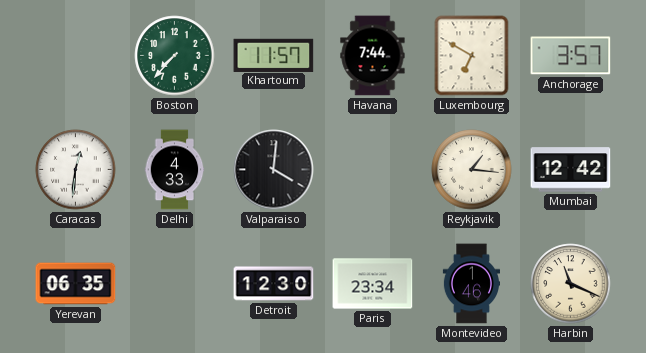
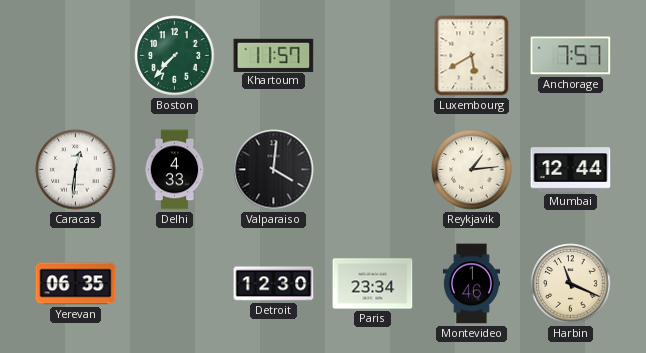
Havana: 7:44 -> none (373, 56)
Luxembourg: 6:50 -> 5:40 (472, 56)
Anchorage: 3:57 -> 7:57 (571, 56)
Reykjavik: 1:16 -> 1:14 (472, 170)
Mumbai: 12:42 -> 12:44 (571, 170)
